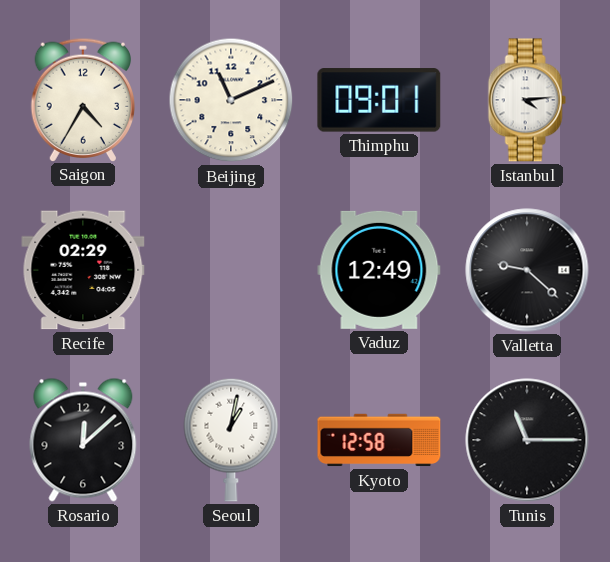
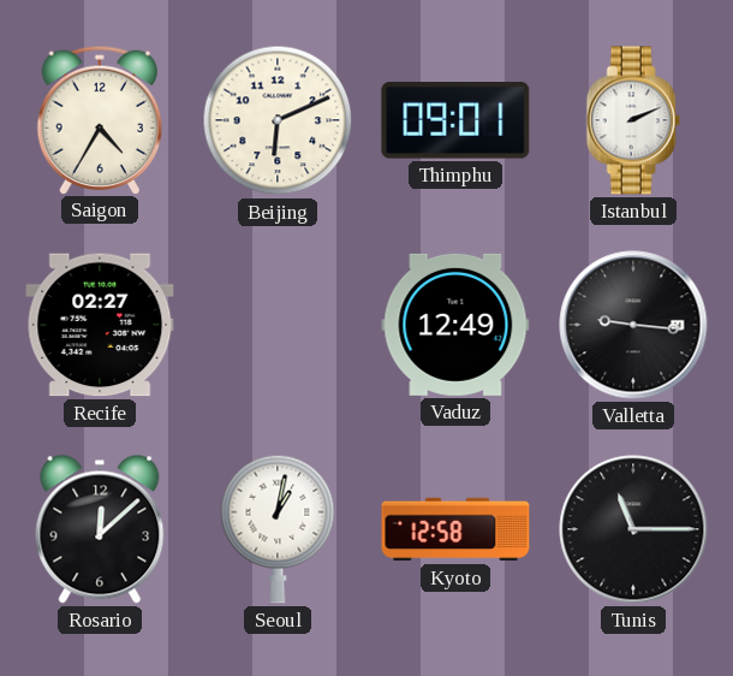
Beijing: 11:11 -> 6:11 (278, 120)
Istanbul: 4:14 -> 2:11 (633, 120)
Recife: 02:29 -> 02:27 (100, 325)
Valletta: 9:22 -> 9:16 (633, 325)
